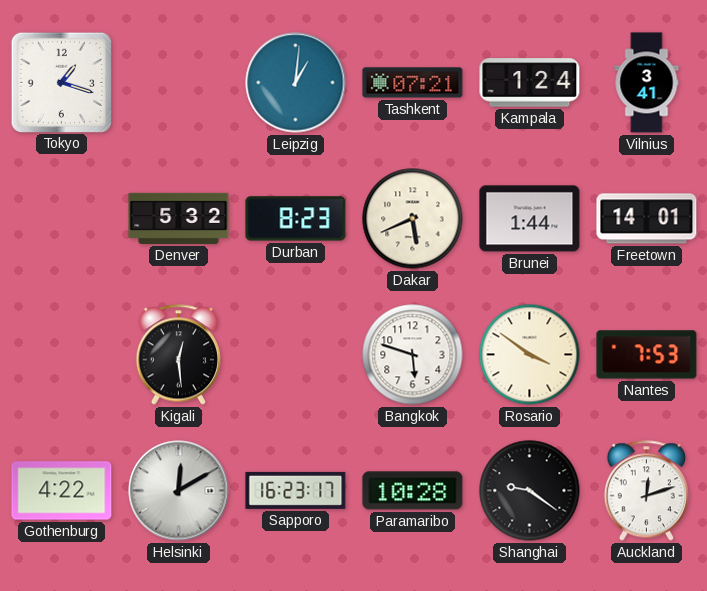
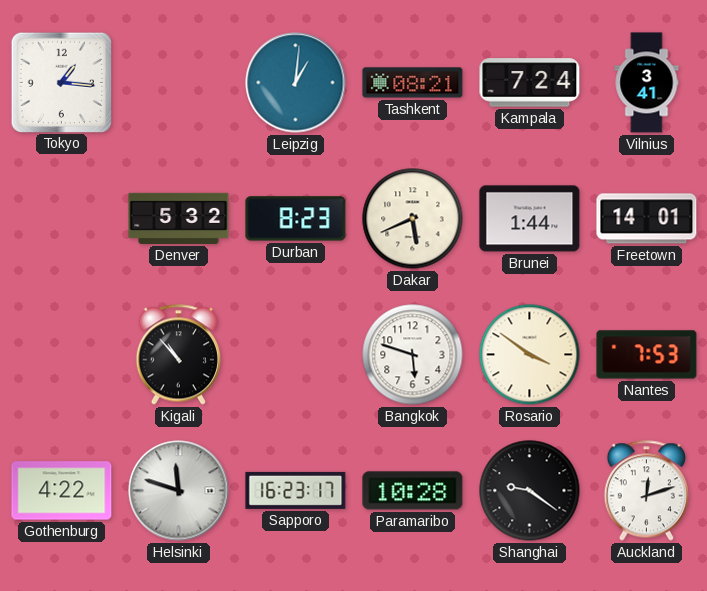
Tokyo: 1:18 -> 1:16 (61, 82)
Tashkent: 07:21 -> 08:21 (413, 83)
Kampala: 1:24 -> 7:24 (530, 83)
Kigali: 12:29 -> 10:53 (178, 355)
Helsinki: 12:10 -> 11:48 (179, 491)
